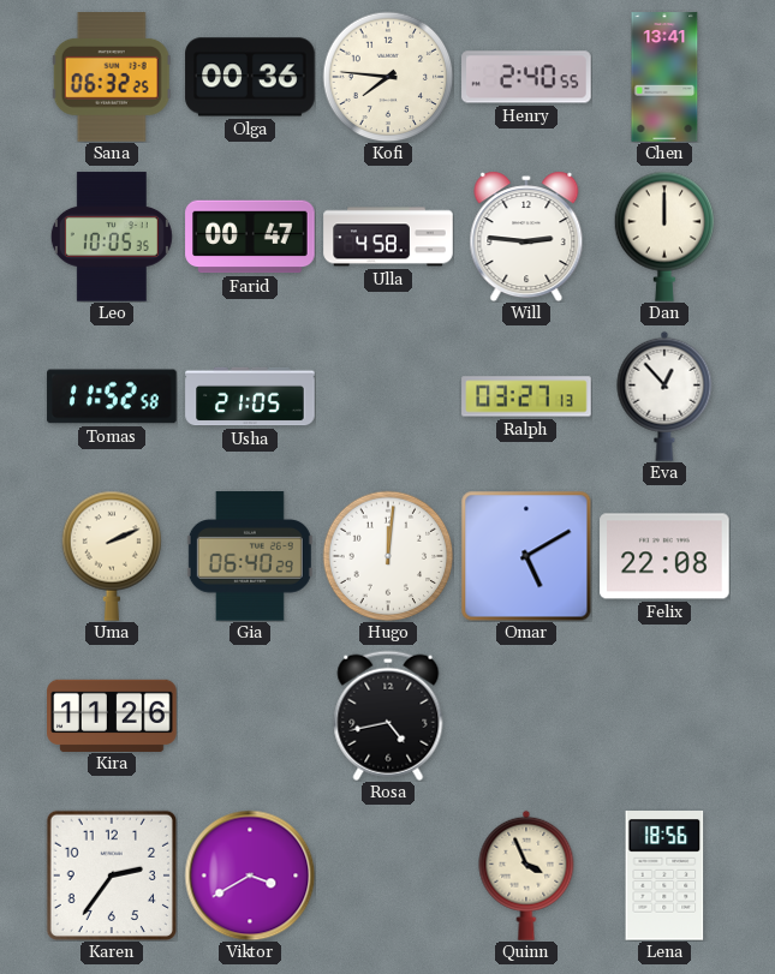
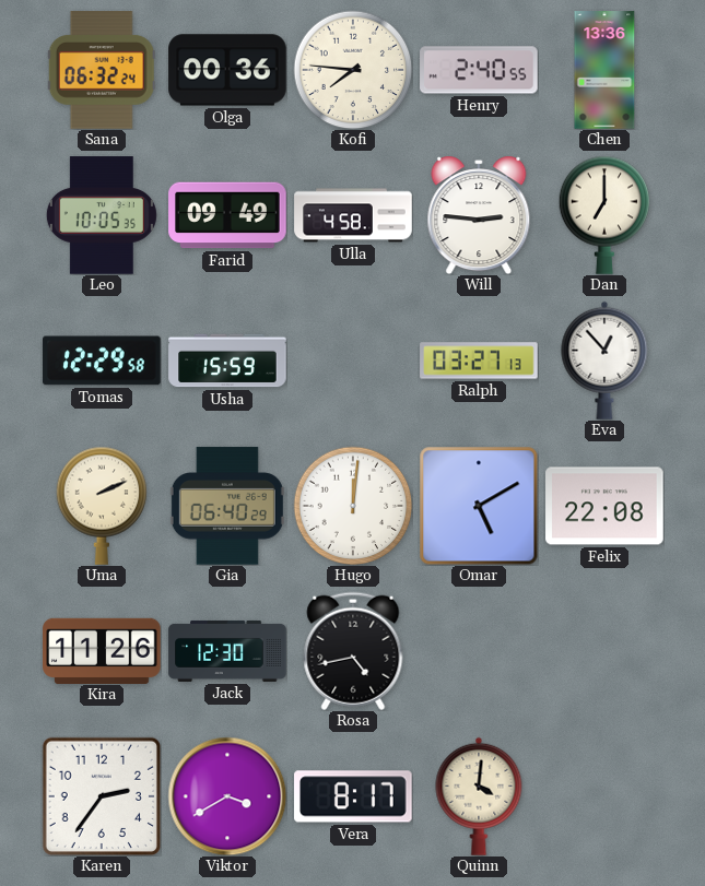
Sana: 06:32:25 -> 06:32:24 (102, 70)
Chen: 13:41 -> 13:36 (604, 70)
Farid: 00:47 -> 09:49 (227, 215)
Dan: 12:00 -> 7:00 (604, 215)
Tomas: 11:52 -> 12:29 (102, 361)
Usha: 21:05 -> 15:59 (227, 361)
Jack: none -> 12:30 (227, 651)
Vera: none -> 8:17 (353, 796)
Quinn: 3:56 -> 4:01 (479, 796)
Lena: 18:56 -> none (664, 877)
